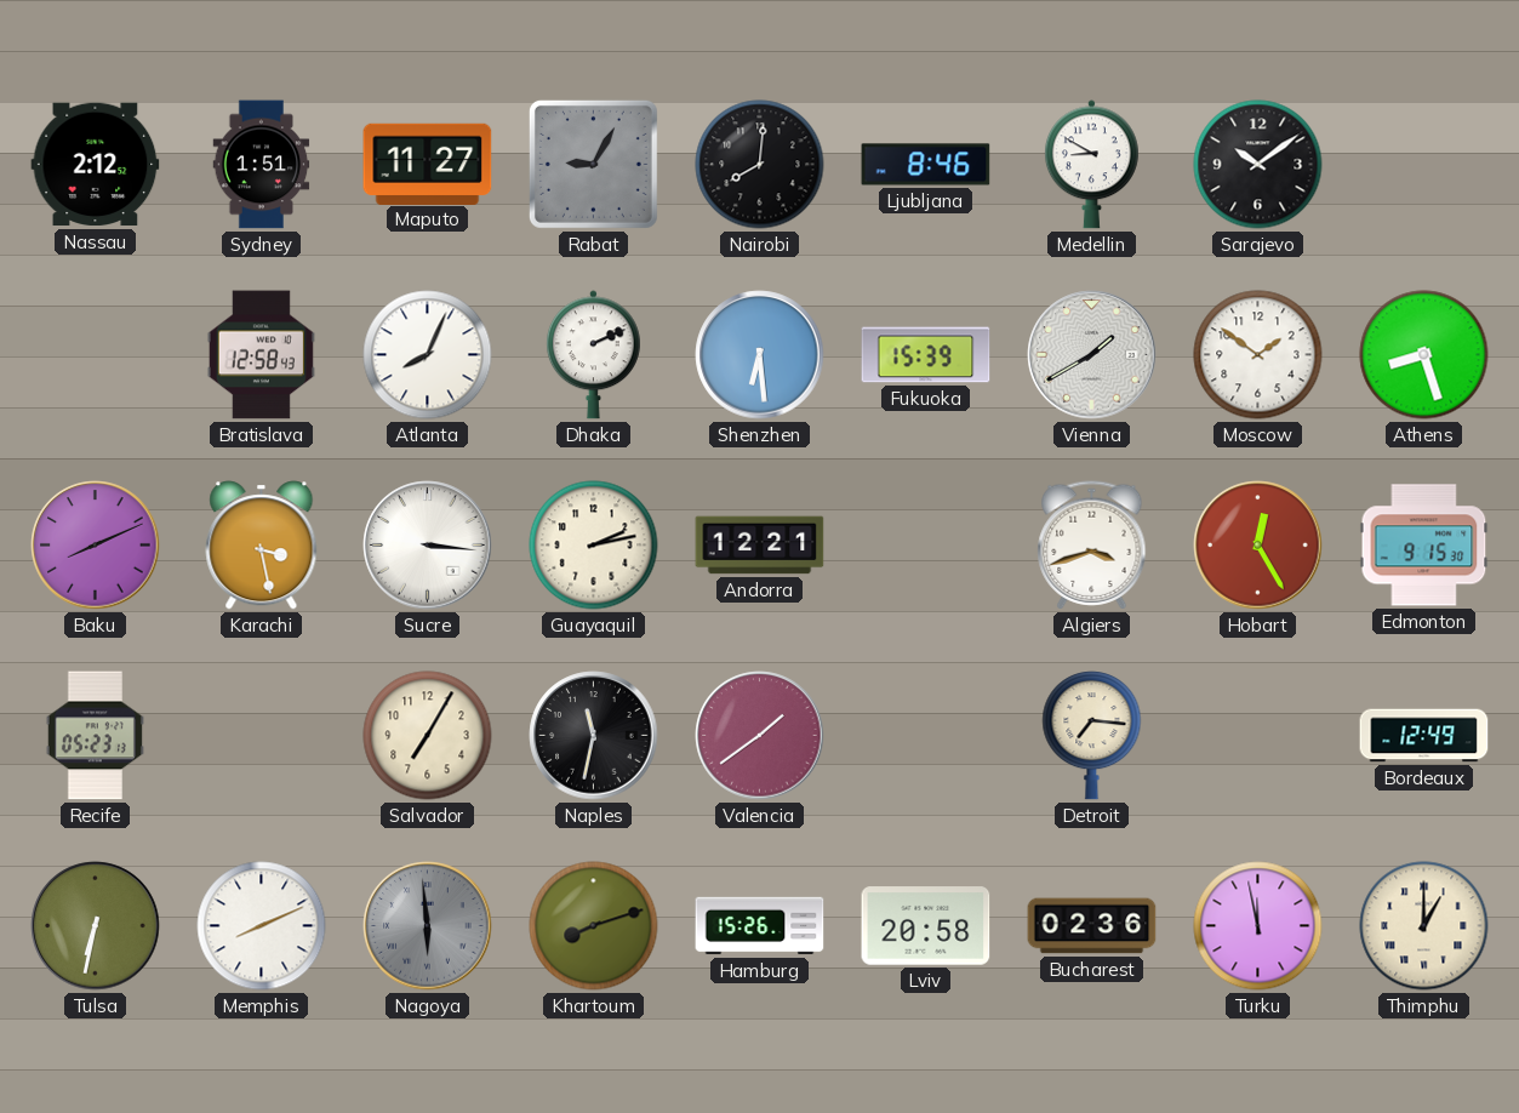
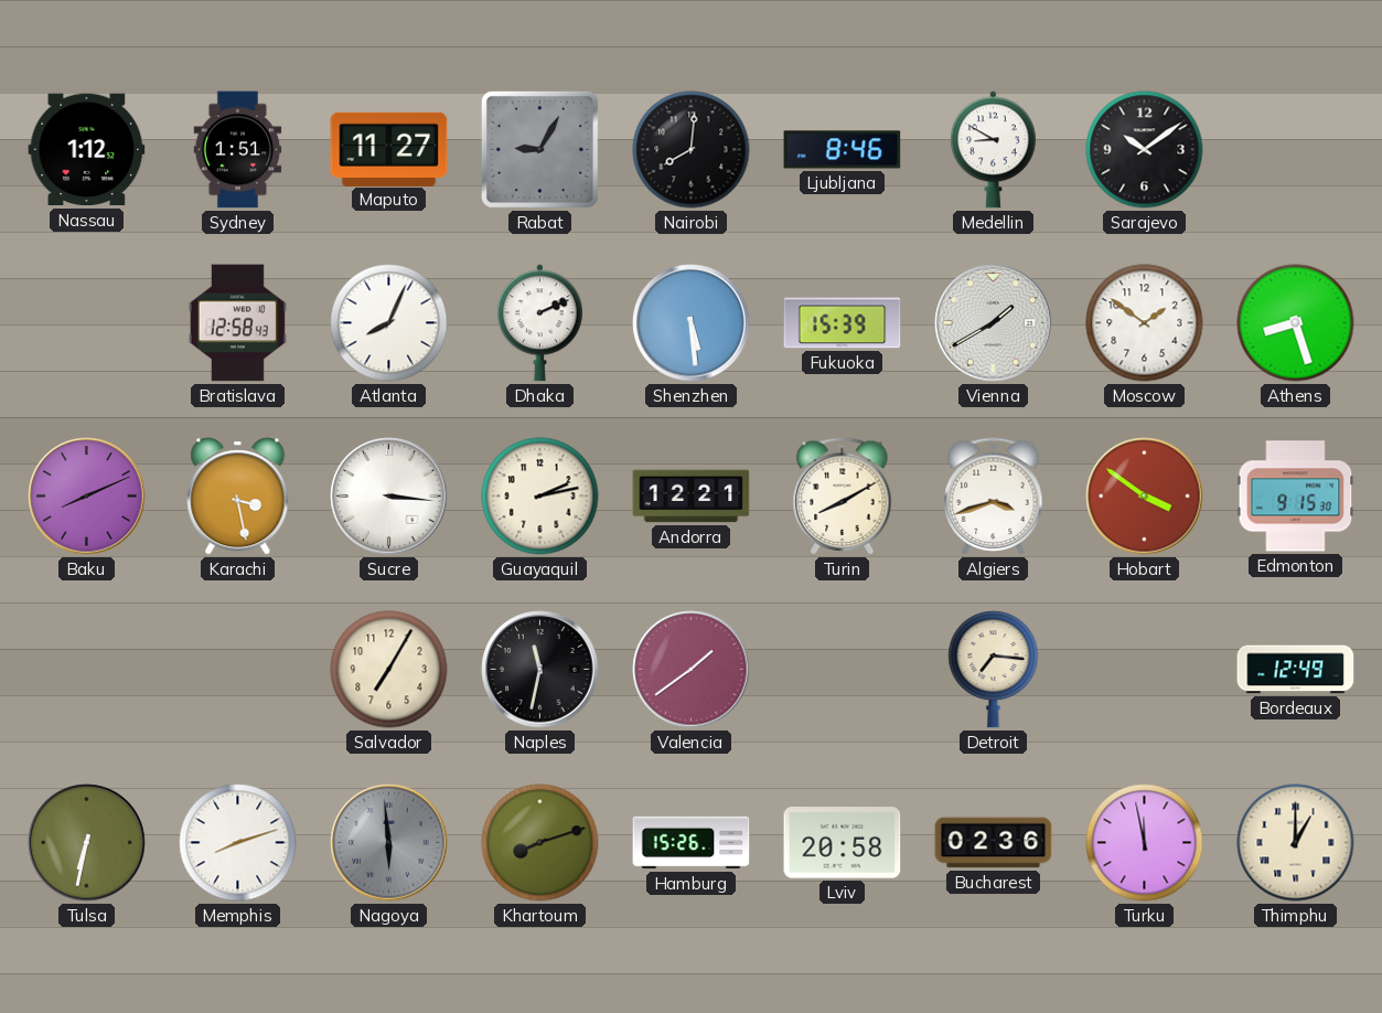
Nassau: 2:12 -> 1:12 (87, 150)
Shenzhen: 6:29 -> 5:29 (692, 323)
Turin: none -> 8:10 (843, 497)
Hobart: 12:25 -> 3:51 (1145, 497)
Recife: 05:23 -> none (95, 736)
Memphis: 8:11 -> 8:12 (238, 843)
